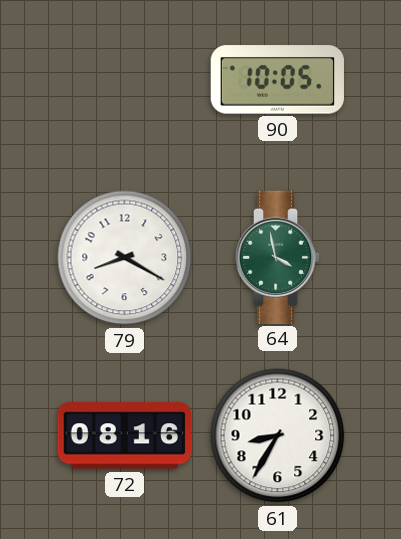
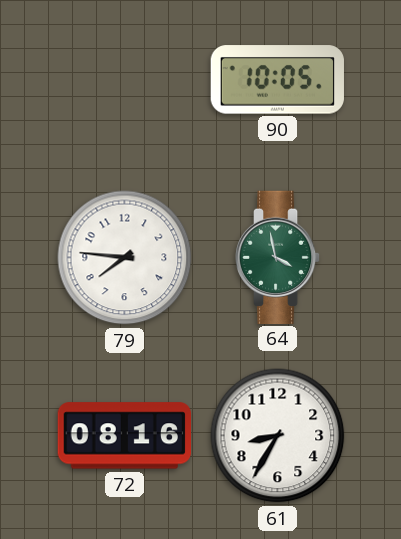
79: 8:20 -> 7:46 (125, 258)
